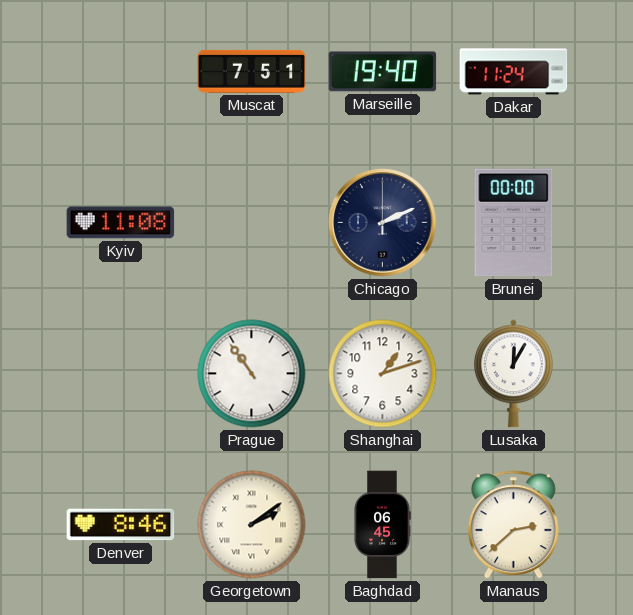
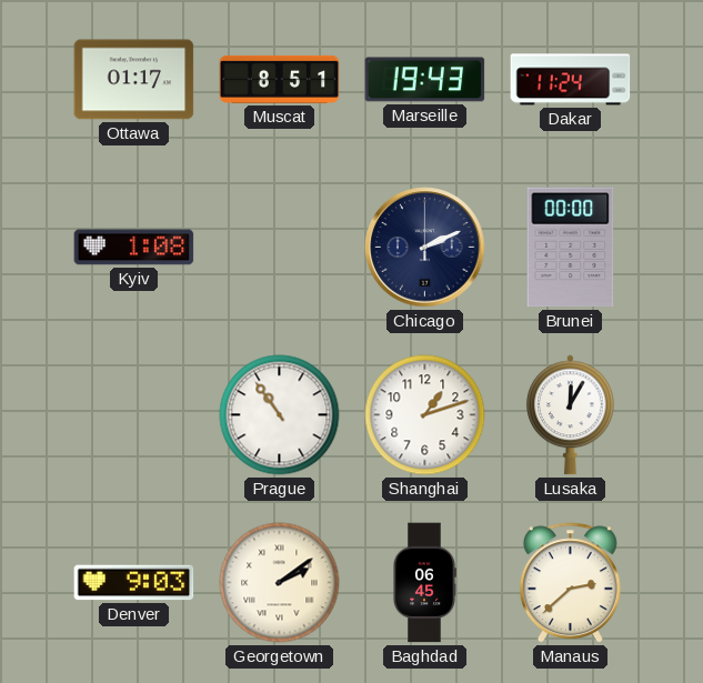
Ottawa: none -> 01:17 (134, 80)
Muscat: 7:51 -> 8:51 (280, 79)
Marseille: 19:40 -> 19:43 (425, 80)
Kyiv: 11:08 -> 1:08 (134, 248)
Denver: 8:46 -> 9:03 (134, 583)
